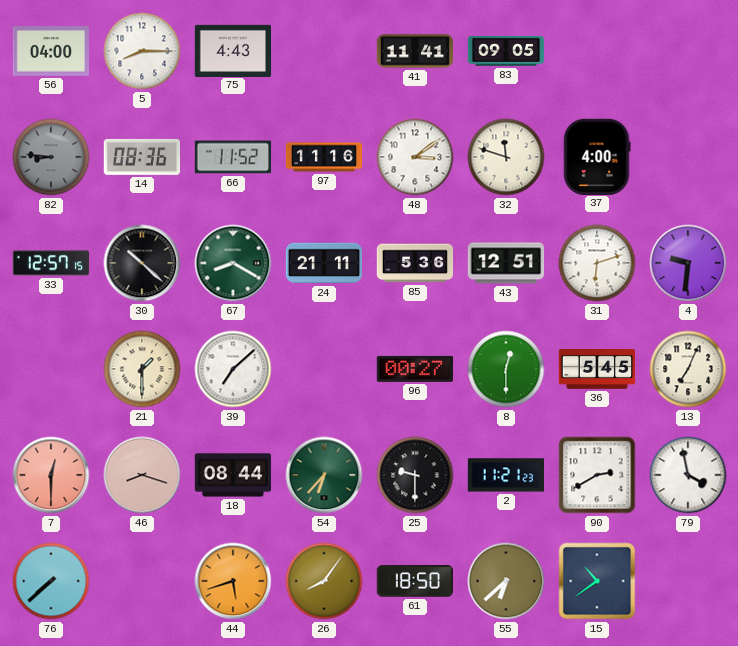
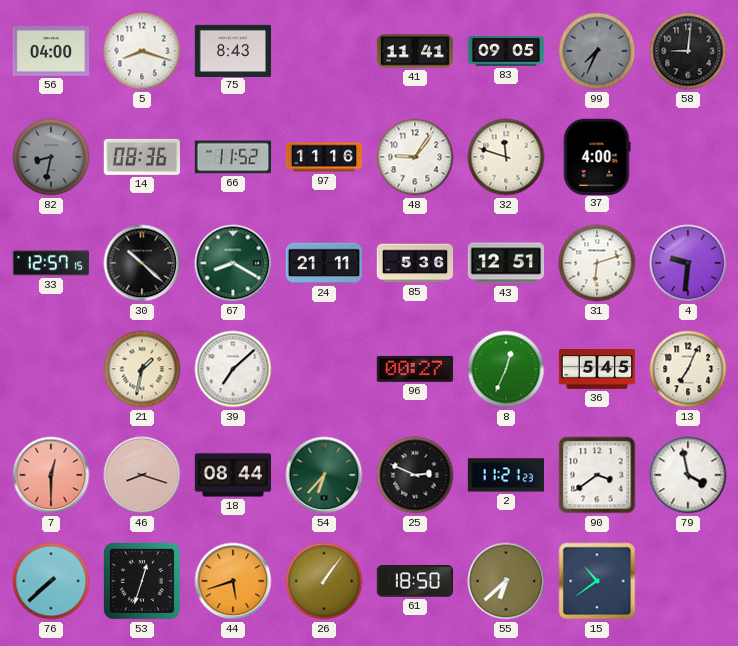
5: 8:15 -> 8:18 (142, 51)
75: 4:43 -> 8:43 (233, 50)
99: none -> 7:34 (597, 51)
58: none -> 9:01 (688, 51)
82: 8:46 -> 8:32 (51, 157)
48: 3:09 -> 9:06 (415, 157)
21: 1:30 -> 1:32 (142, 369)
8: 12:30 -> 12:34 (506, 369)
25: 9:30 -> 2:49 (415, 475)
90: 2:40 -> 3:39 (597, 475)
53: none -> 12:33 (142, 581)
26: 8:06 -> 1:06 (324, 581)
